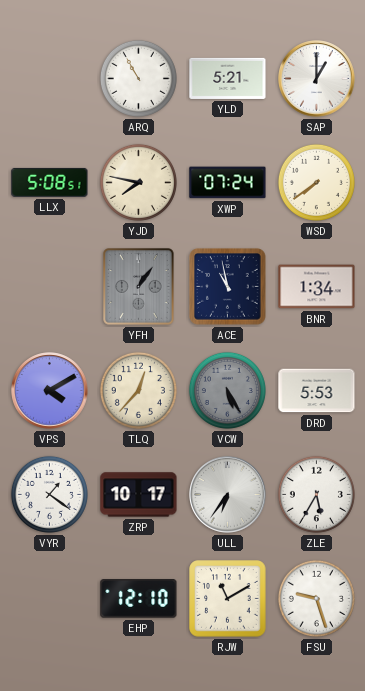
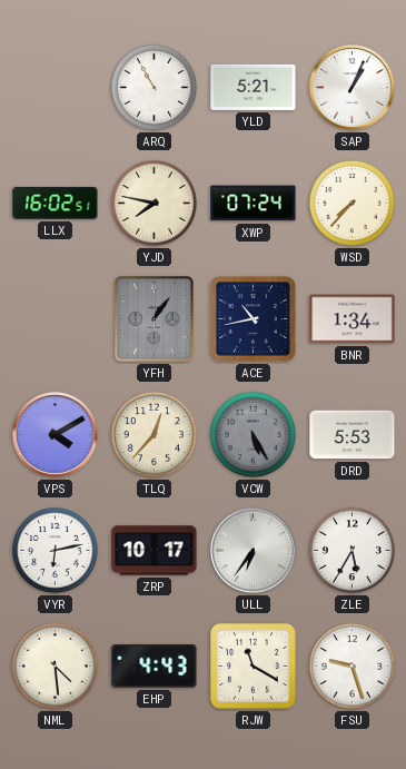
SAP: 1:00 -> 1:04 (353, 88)
LLX: 5:08 -> 16:02 (56, 203)
WSD: 7:39 -> 7:37 (351, 203)
ACE: 10:58 -> 10:43 (254, 319)
VYR: 1:21 -> 6:13 (55, 550)
NML: none -> 4:29 (55, 666)
EHP: 12:10 -> 4:43 (155, 667)
RJW: 11:10 -> 11:20 (254, 667)
